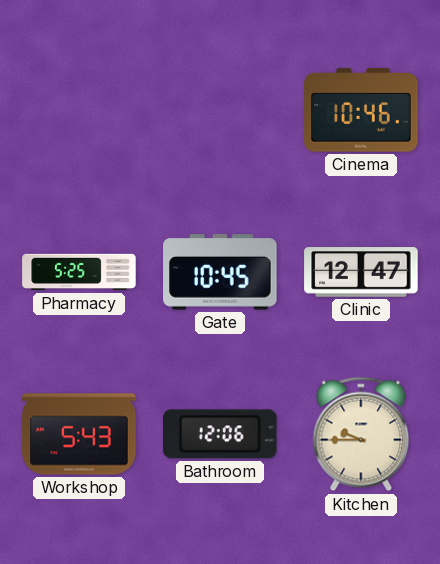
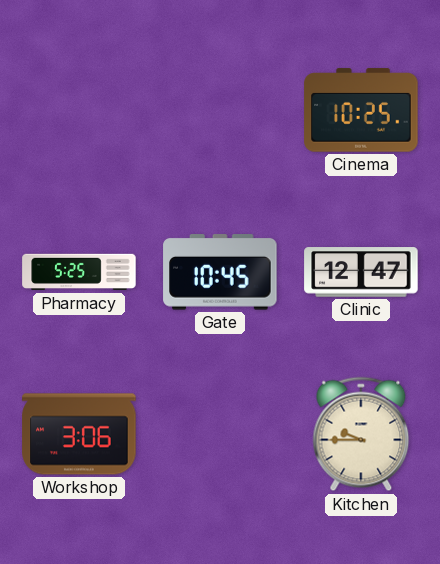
Cinema: 10:46 -> 10:25 (361, 110)
Workshop: 5:43 -> 3:06 (79, 434)
Bathroom: 12:06 -> none (221, 434)
